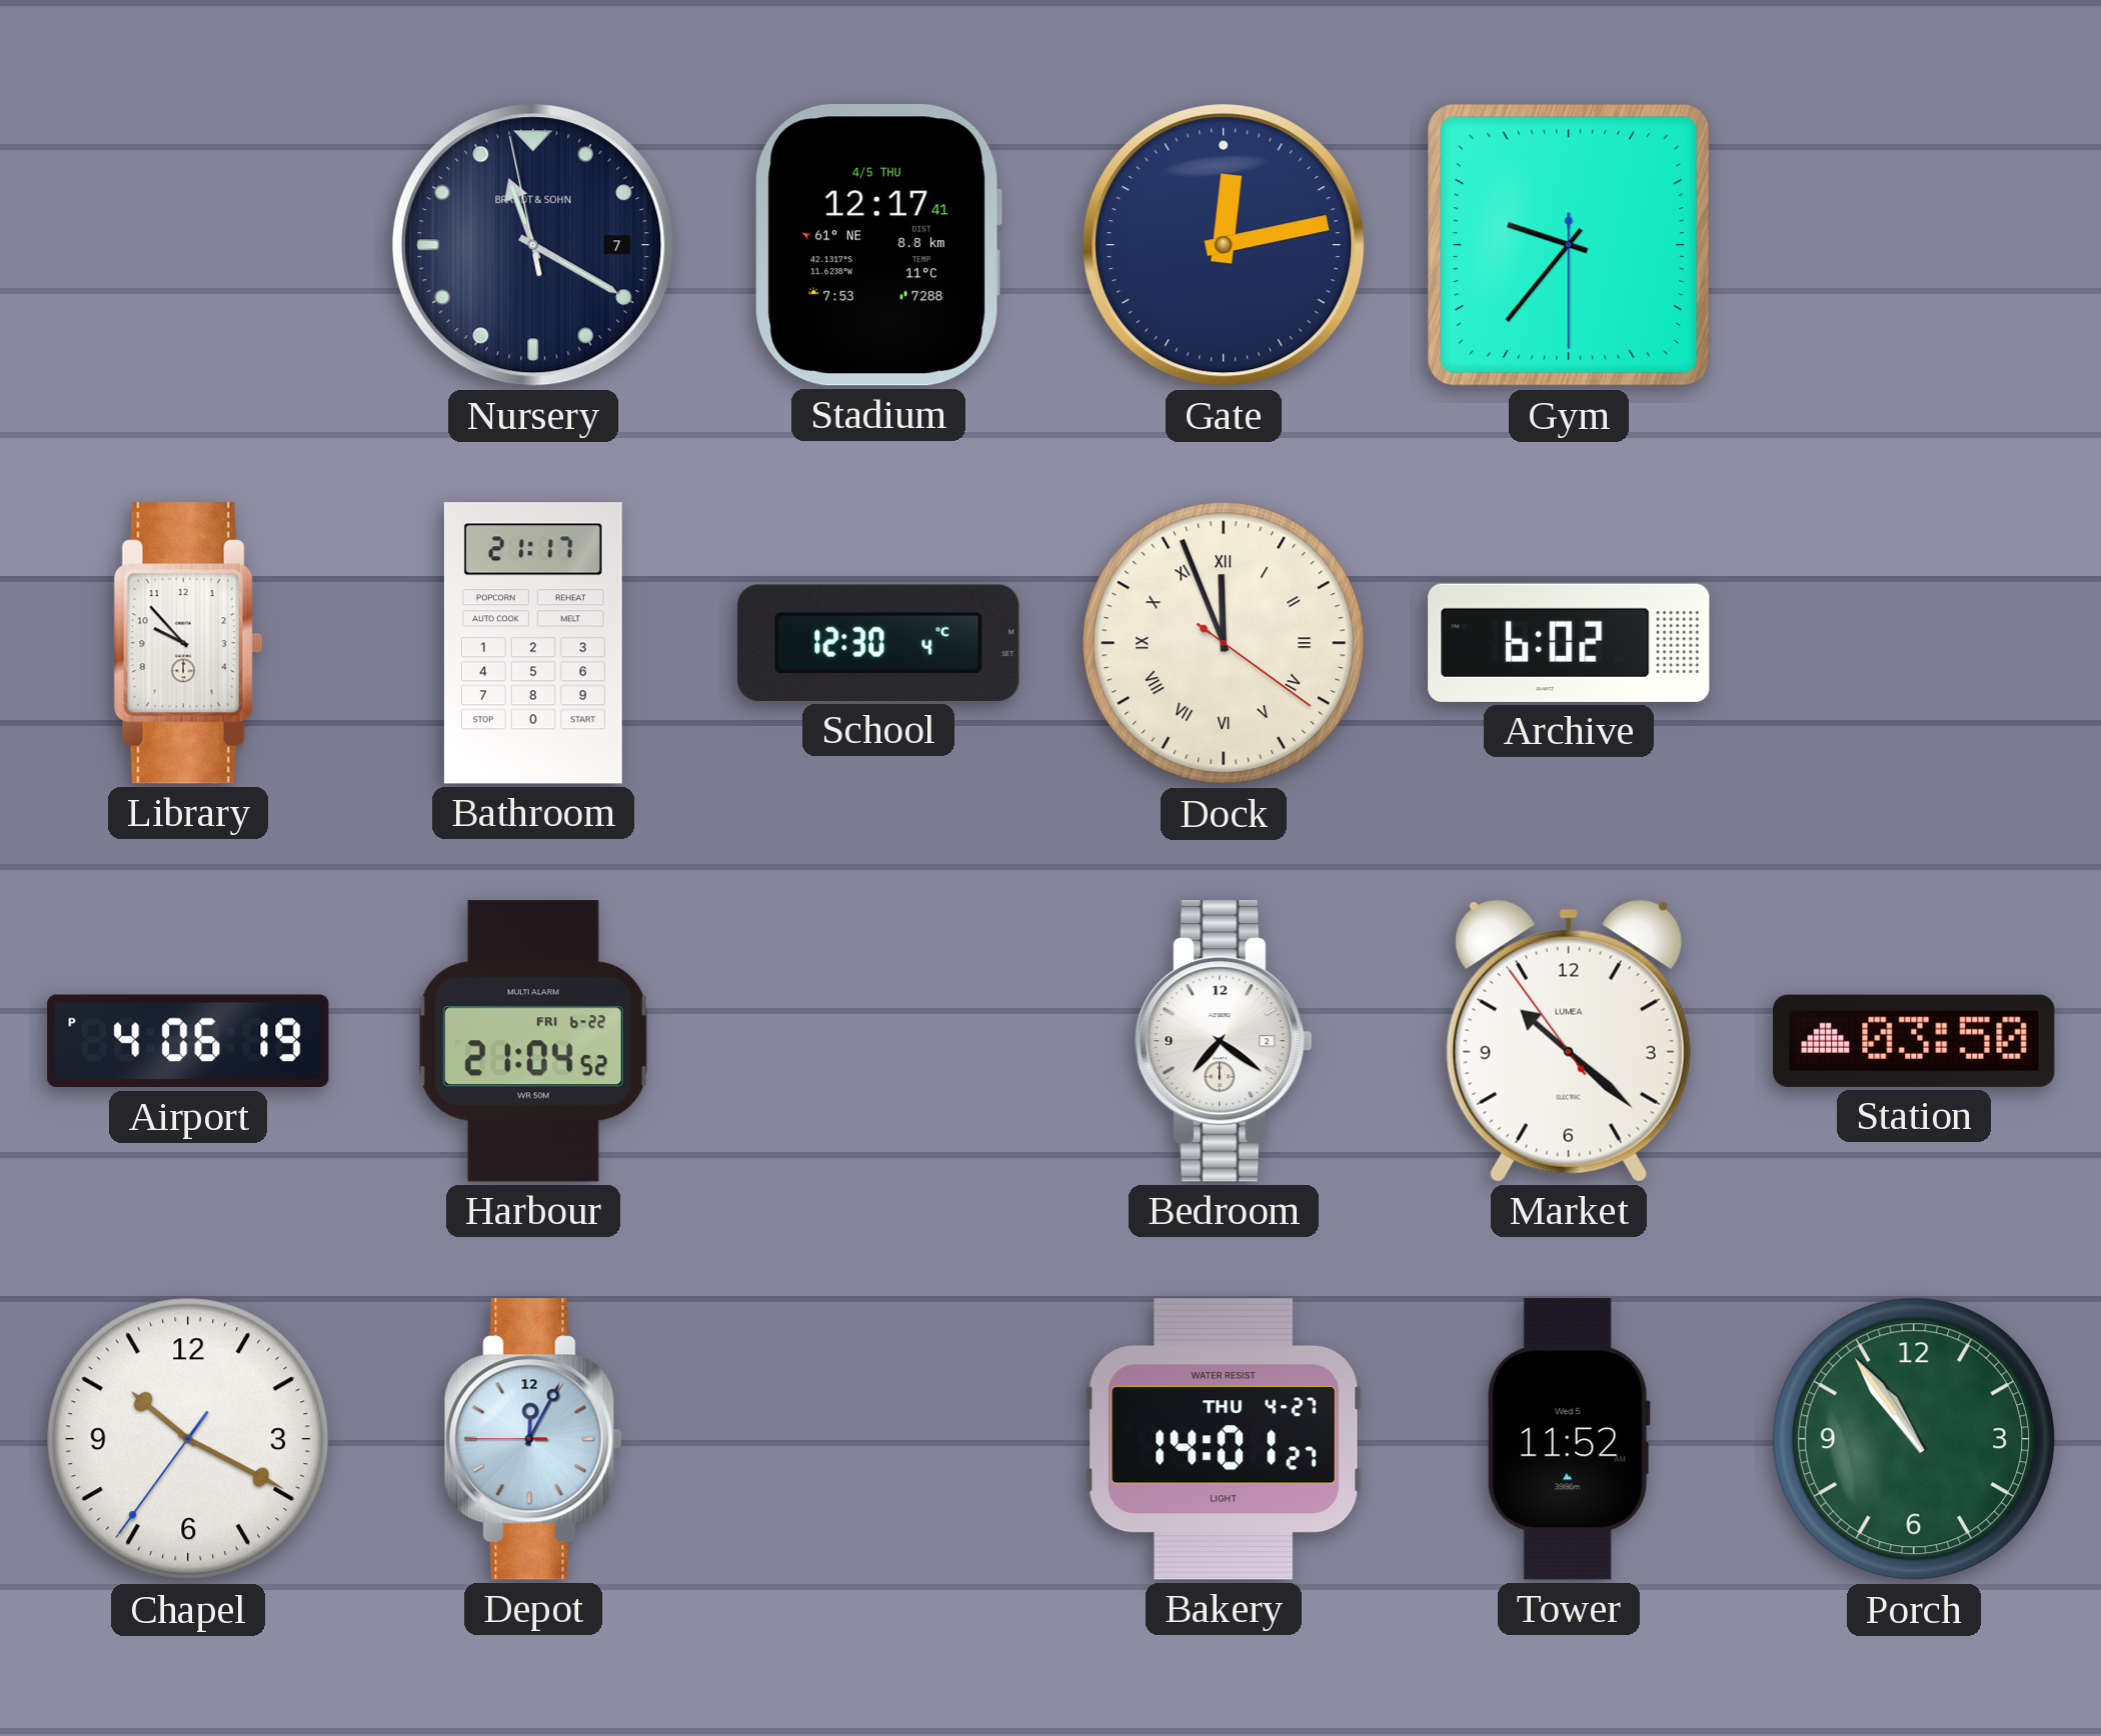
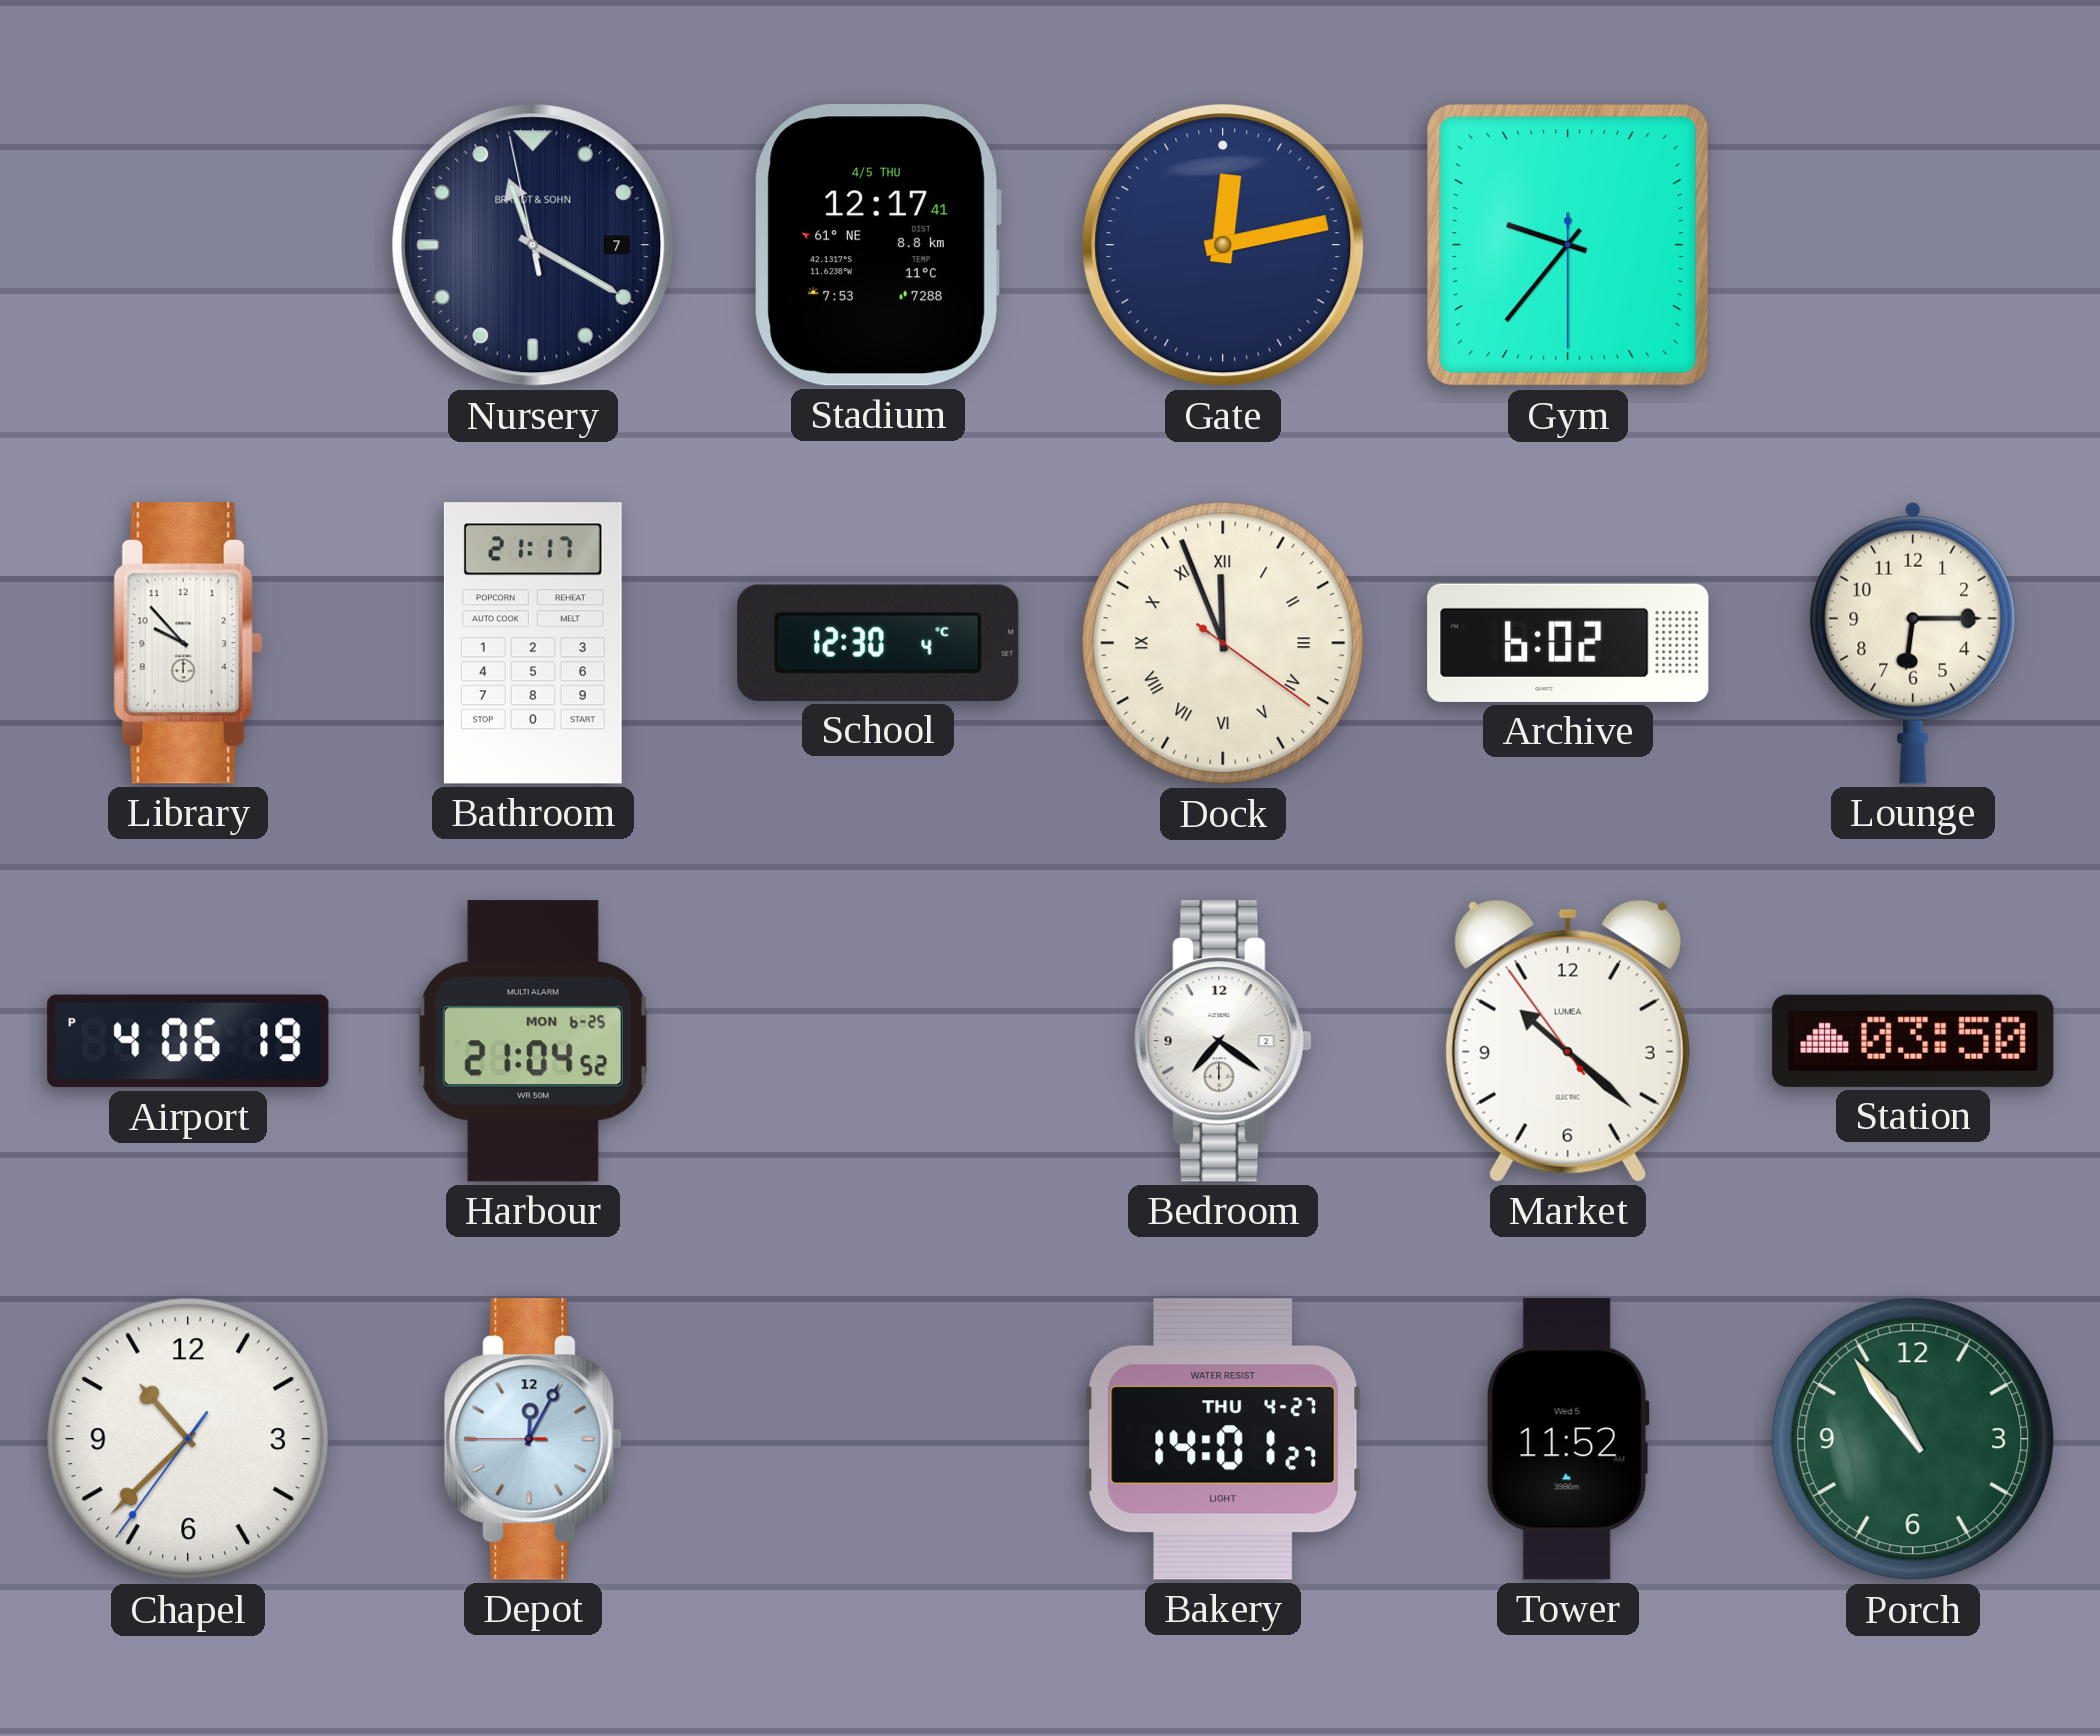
Lounge: none -> 6:15 (1913, 643)
Harbour date: FRI 6-22 -> MON 6-25 (533, 1041)
Chapel: 10:19 -> 10:37 (188, 1439)
